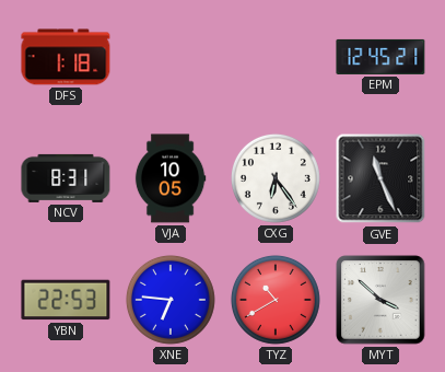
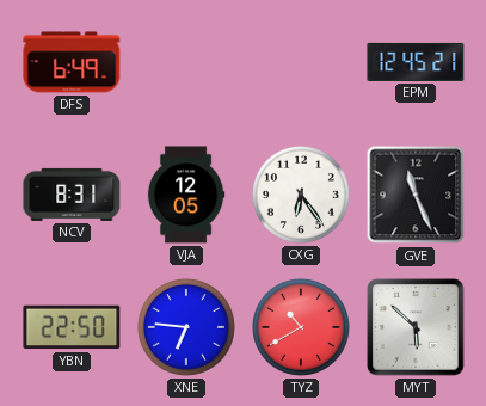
DFS: 1:18 -> 6:49 (72, 62)
VJA: 10:05 -> 12:05 (186, 195)
YBN: 22:53 -> 22:50 (72, 327)
MYT: 3:52 -> 5:52 (416, 327)
